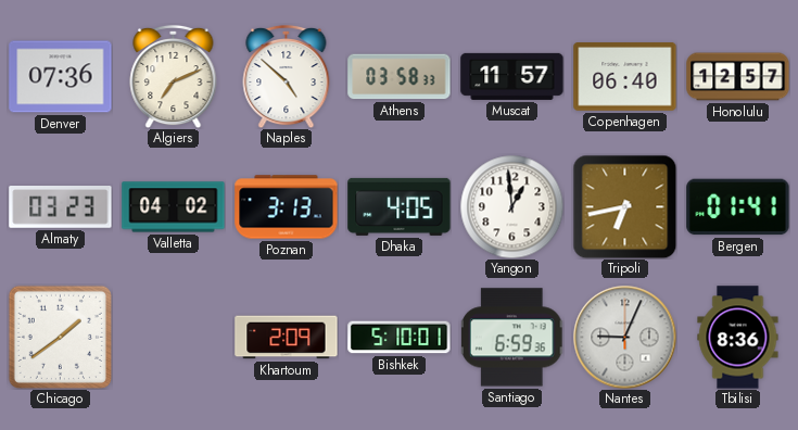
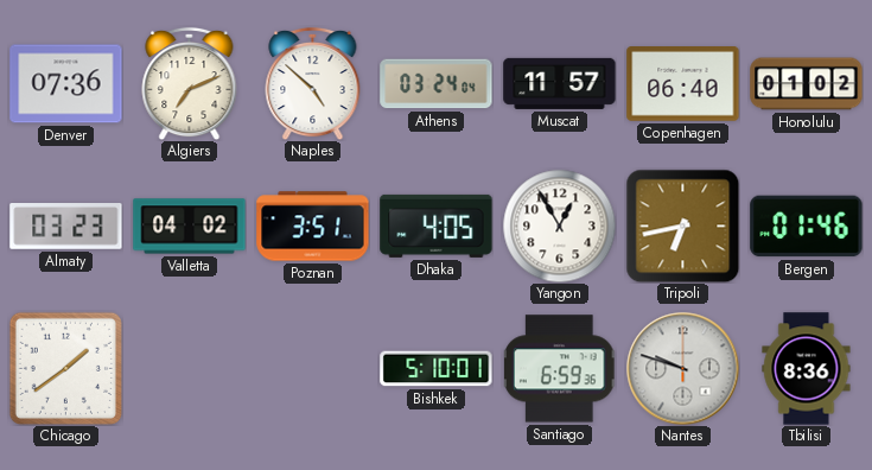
Athens: 03:58 -> 03:24 (437, 84)
Honolulu: 12:57 -> 01:02 (807, 84)
Poznan: 3:13 -> 3:51 (313, 227)
Yangon: 12:59 -> 12:55 (559, 226)
Bergen: 01:41 -> 01:46 (807, 227)
Khartoum: 2:09 -> none (287, 338)
Nantes: 9:04 -> 9:48 (682, 368)
